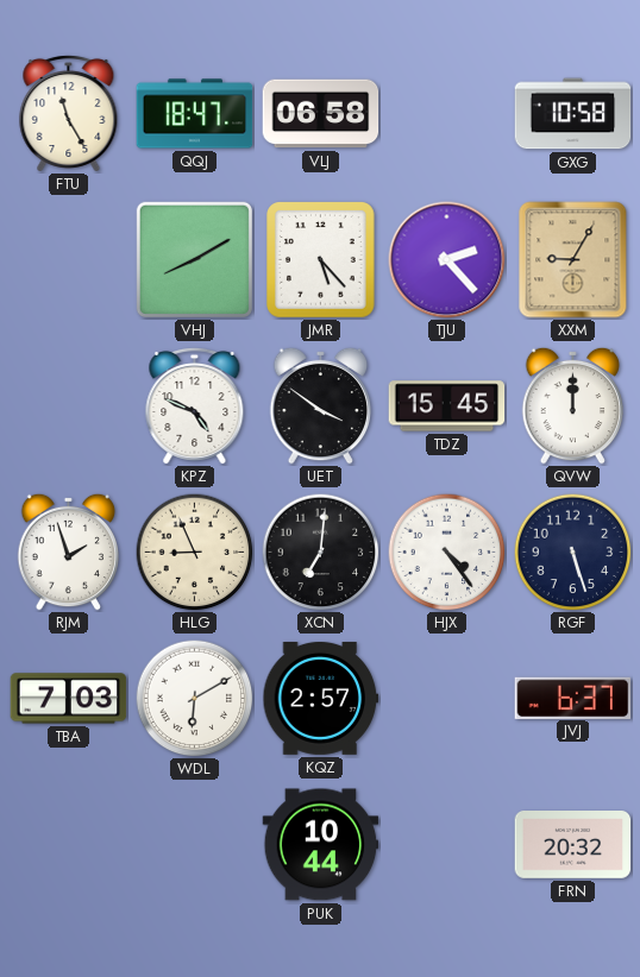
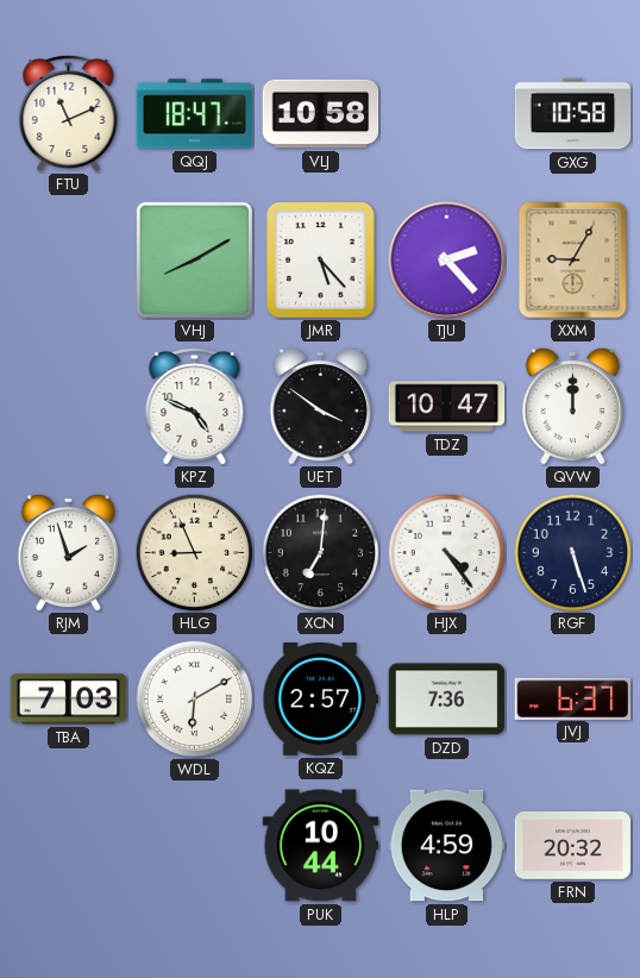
FTU: 11:25 -> 11:11 (69, 113)
VLJ: 06:58 -> 10:58 (321, 114)
TDZ: 15:45 -> 10:47 (447, 407)
DZD: none -> 7:36 (447, 700)
HLP: none -> 4:59 (447, 846)
